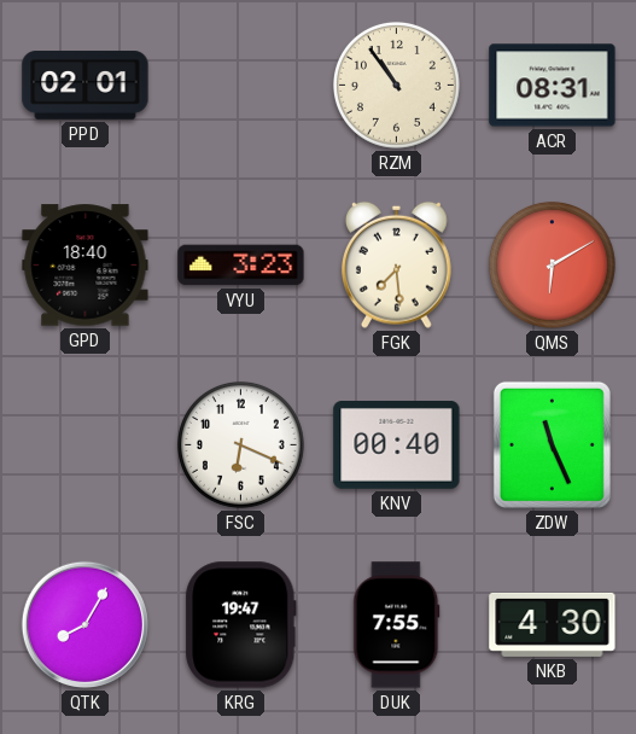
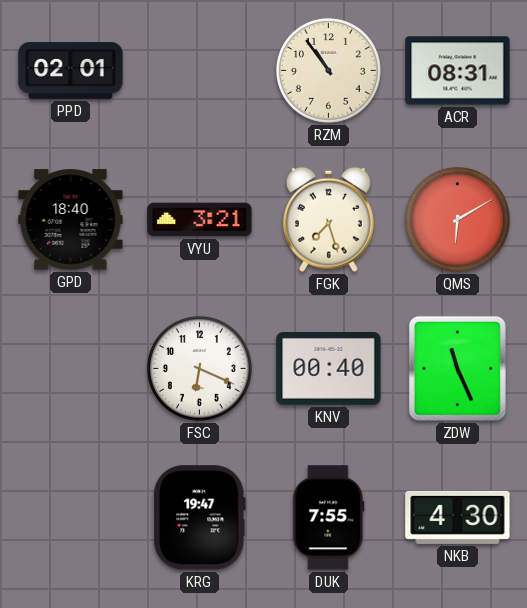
VYU: 3:23 -> 3:21 (200, 220)
FGK: 7:29 -> 7:27 (329, 219)
QTK: 8:05 -> none (84, 624)
